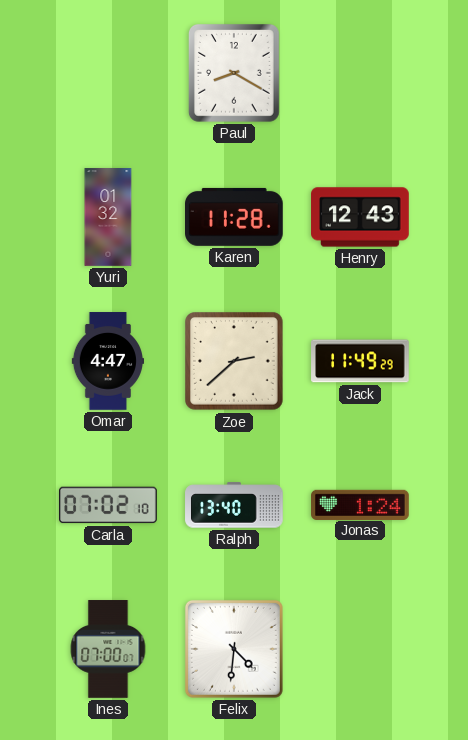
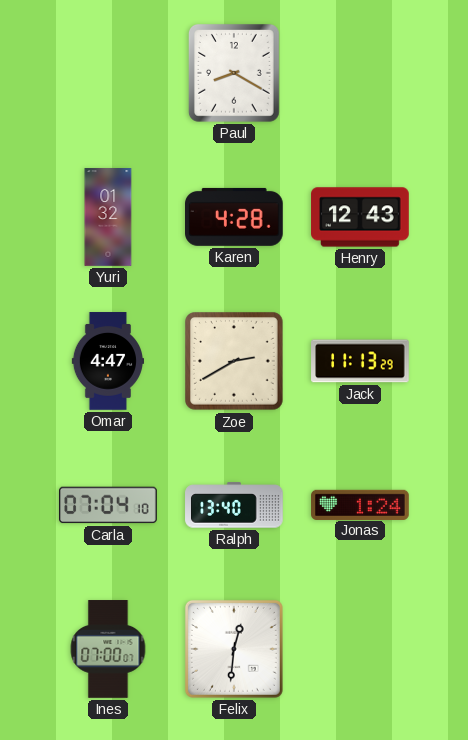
Karen: 11:28 -> 4:28 (235, 217)
Zoe: 2:38 -> 2:40 (235, 362)
Jack: 11:49 -> 11:13 (360, 361)
Carla: 07:02 -> 07:04 (109, 505)
Felix: 4:31 -> 12:31 (234, 649)
